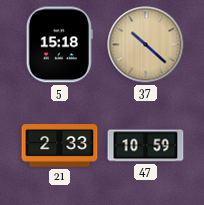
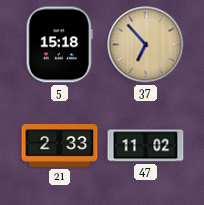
37: 10:22 -> 6:53 (146, 45)
47: 10:59 -> 11:02 (146, 146)
